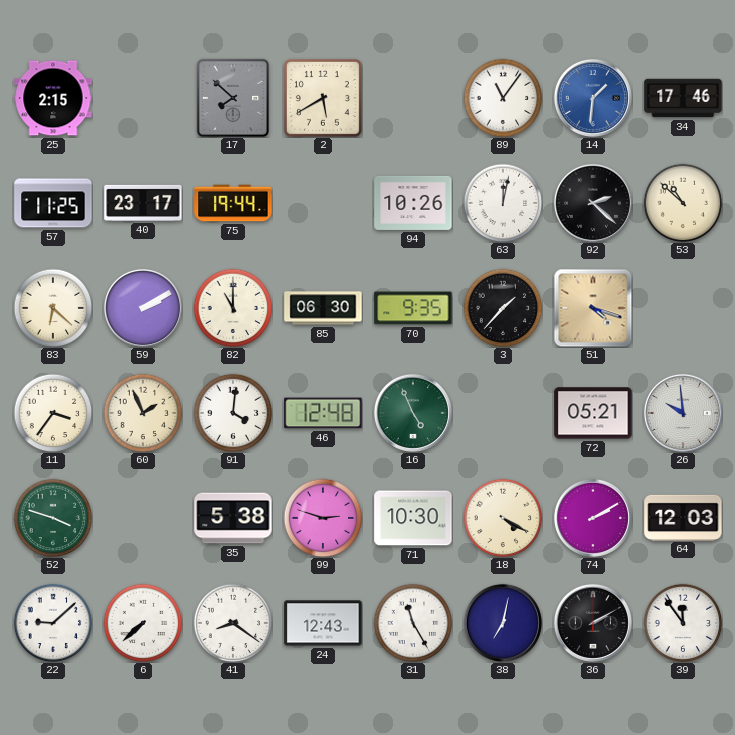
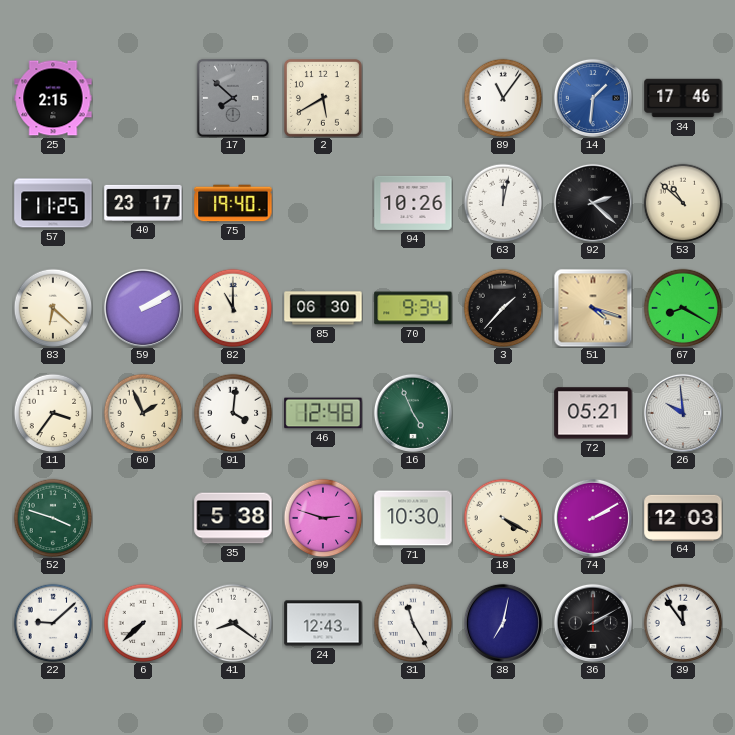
75: 19:44 -> 19:40 (233, 203)
70: 9:35 -> 9:34 (413, 308)
67: none -> 8:20 (683, 308)
